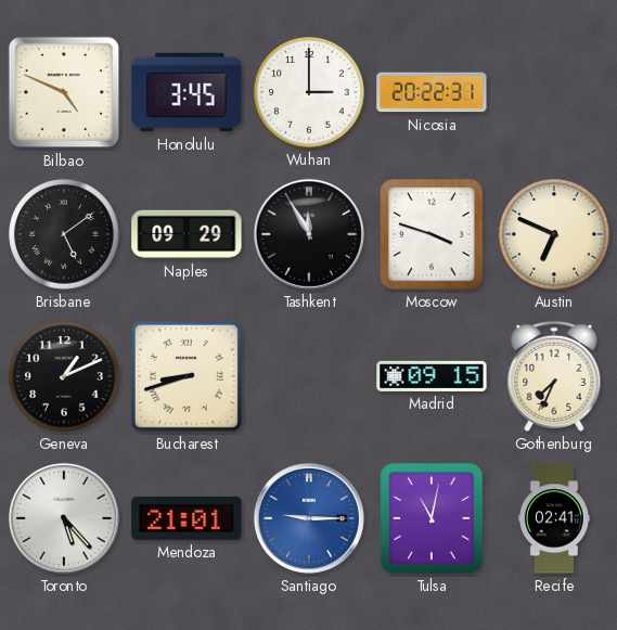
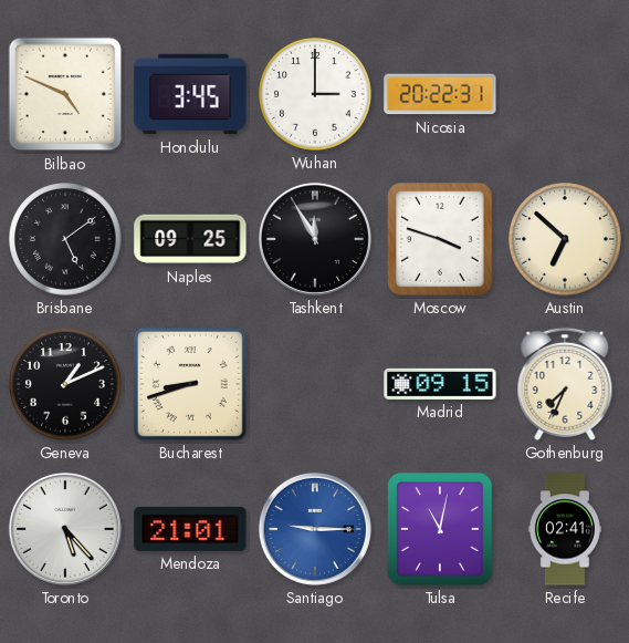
Naples: 09:29 -> 09:25 (190, 239)
Austin: 6:49 -> 6:52 (565, 239)
